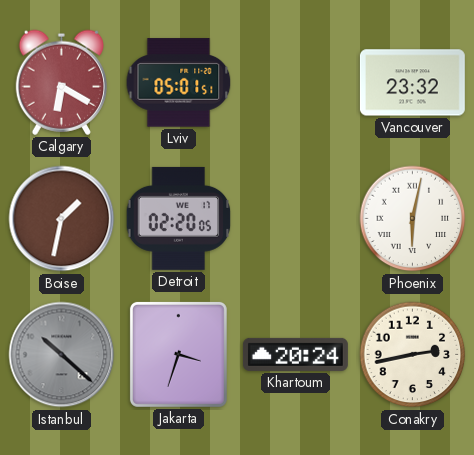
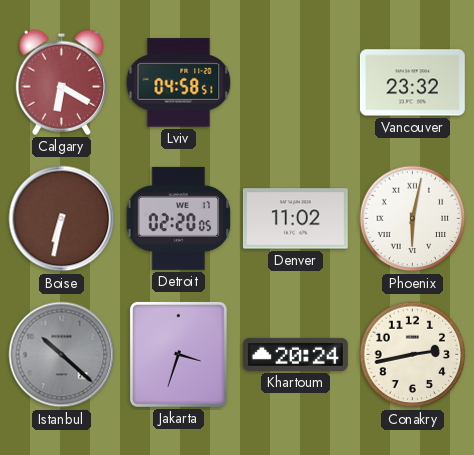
Lviv: 05:01 -> 04:58 (179, 83)
Boise: 1:32 -> 6:32 (62, 219)
Denver: none -> 11:02 (295, 219)
